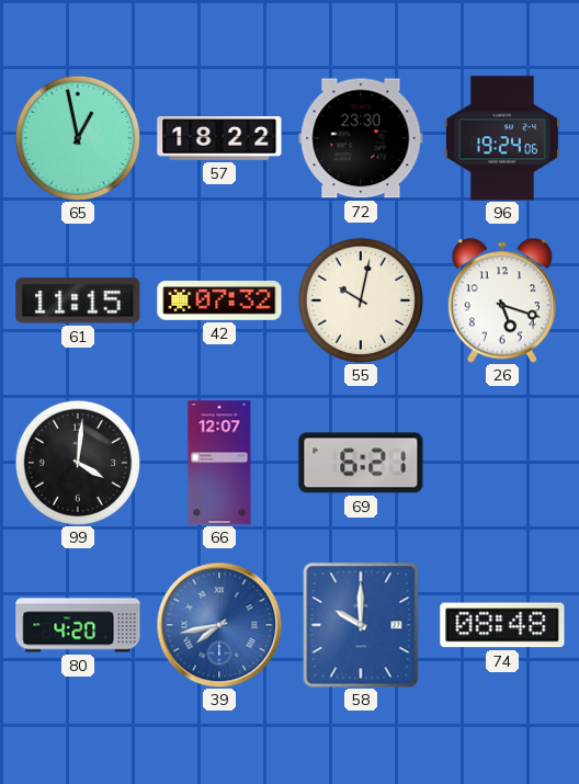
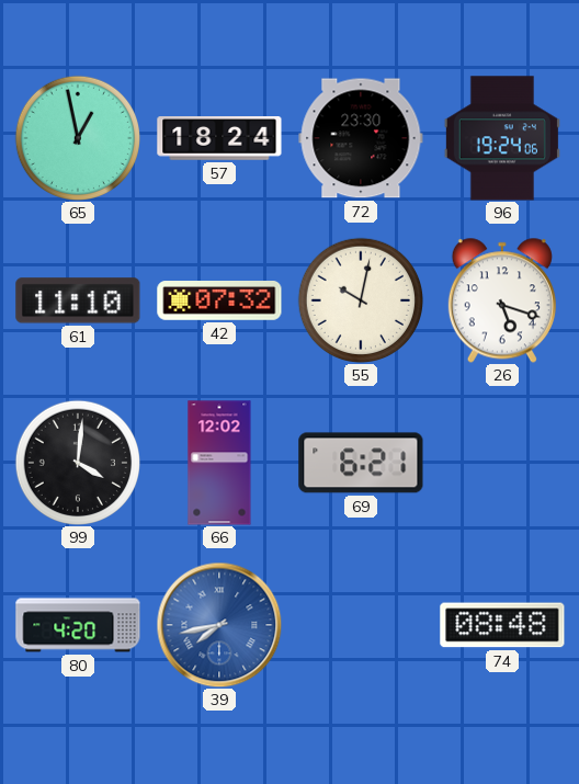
57: 18:22 -> 18:24 (219, 139)
61: 11:15 -> 11:10 (78, 300)
66: 12:07 -> 12:02 (219, 463)
58: 10:00 -> none (361, 625)
